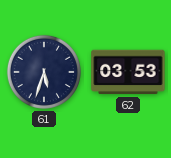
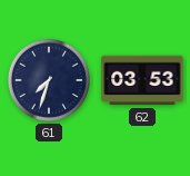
61: 5:33 -> 7:33 (49, 80)
